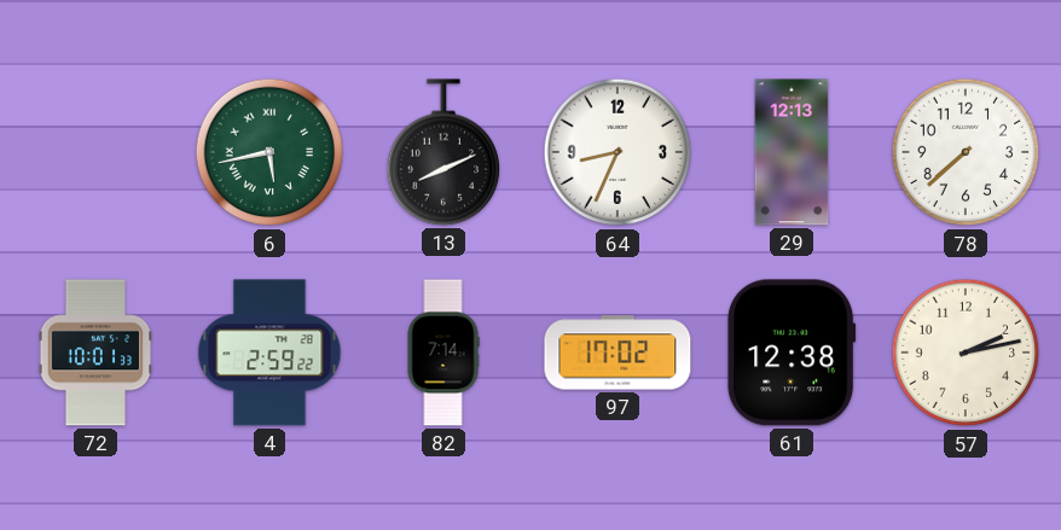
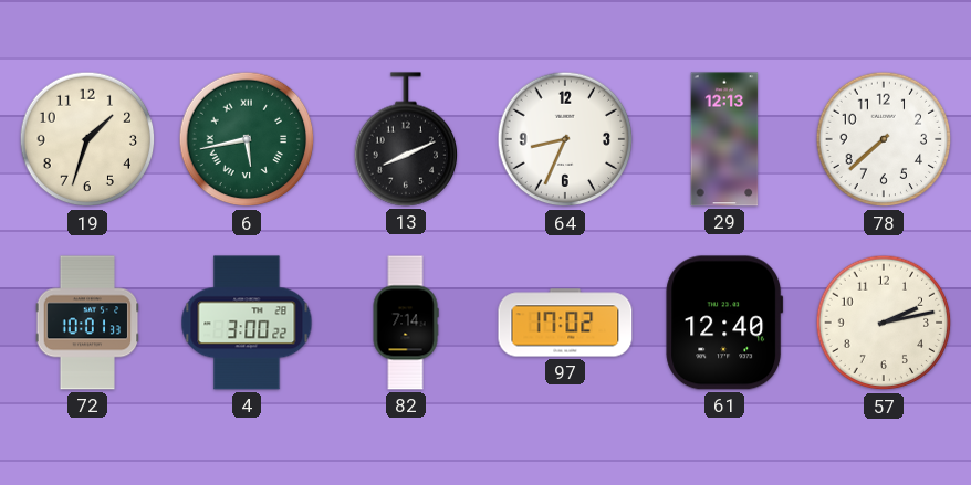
19: none -> 1:33 (87, 139)
4: 2:59 -> 3:00 (247, 323)
61: 12:38 -> 12:40 (724, 323)
